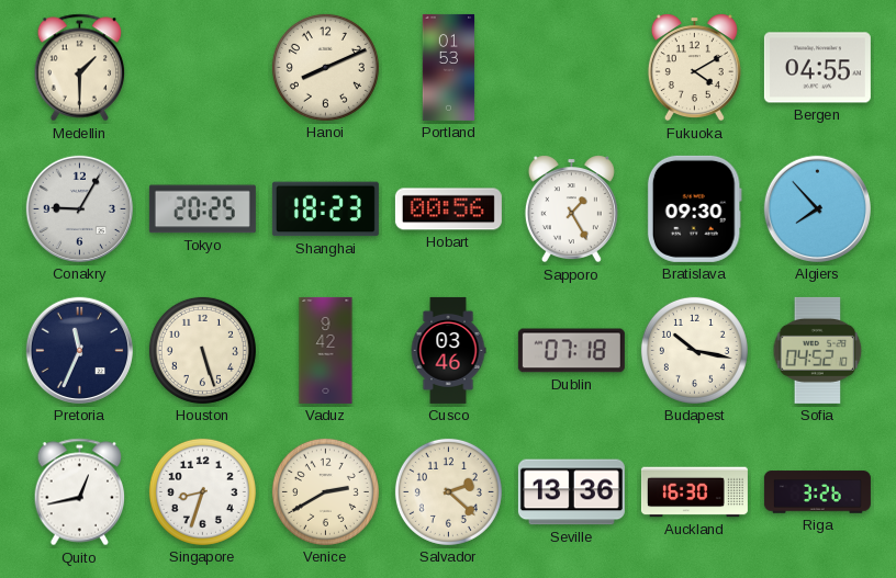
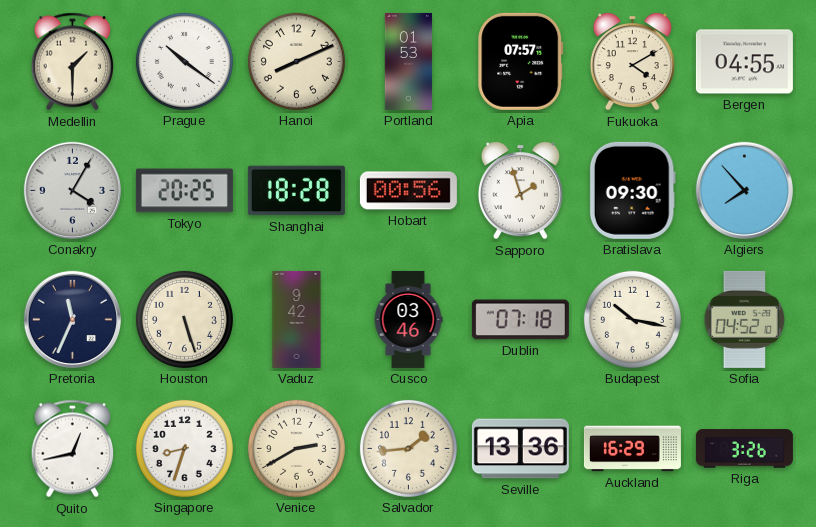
Prague: none -> 10:21 (184, 61)
Apia: none -> 07:57 (521, 61)
Conakry: 9:05 -> 4:05 (72, 190)
Shanghai: 18:23 -> 18:28 (296, 191)
Sapporo: 1:25 -> 1:57 (520, 191)
Salvador: 2:22 -> 1:44 (408, 448)
Auckland: 16:30 -> 16:29 (632, 449)
